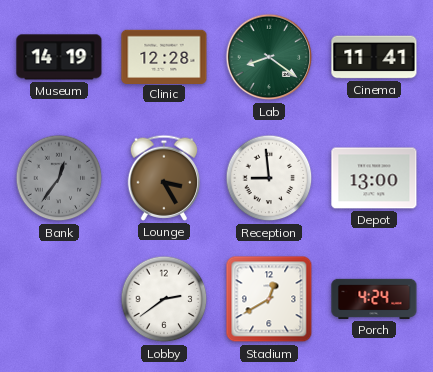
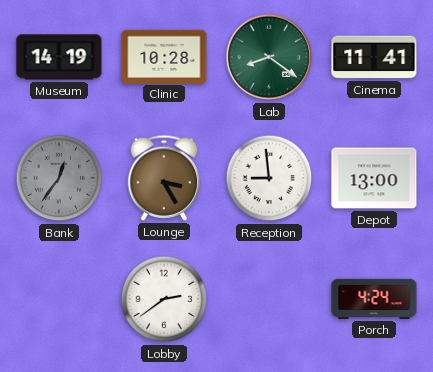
Clinic: 12:28 -> 10:28 (164, 56)
Stadium: 12:40 -> none (269, 299)
